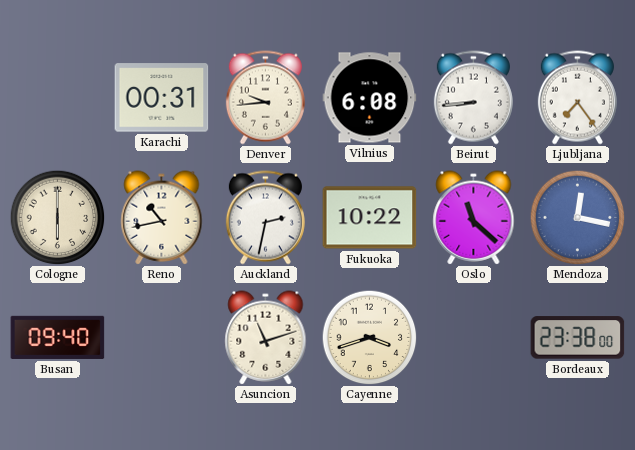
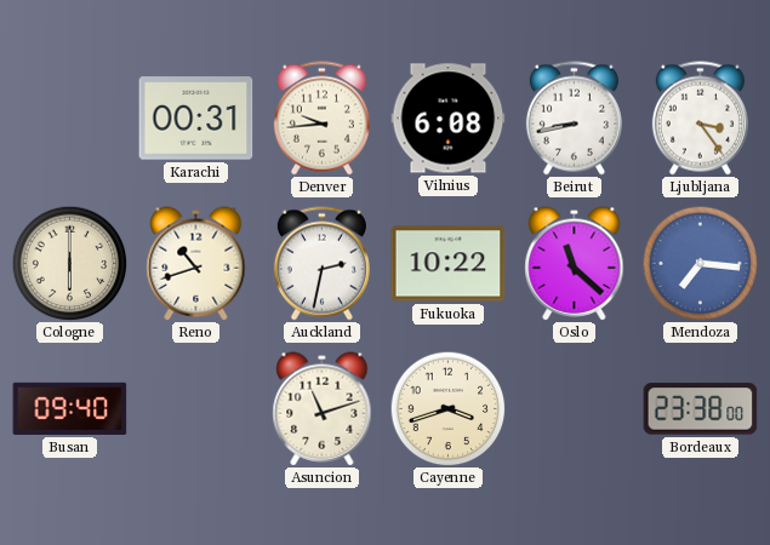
Beirut: 8:44 -> 8:43 (574, 119)
Ljubljana: 7:24 -> 3:24 (700, 119)
Reno: 10:43 -> 10:42 (196, 264)
Mendoza: 12:17 -> 7:16 (700, 263)
